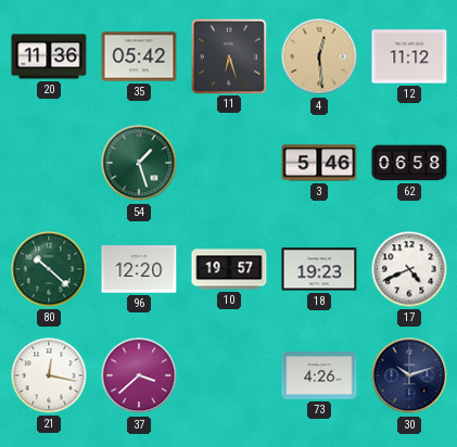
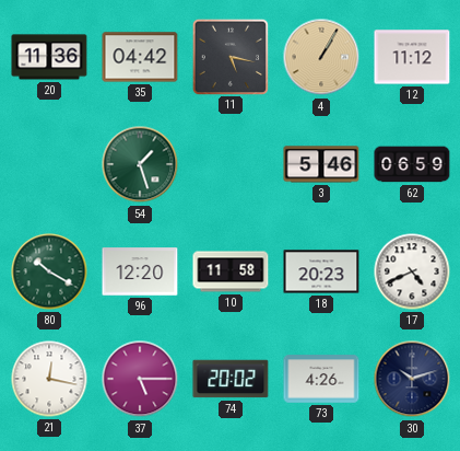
35: 05:42 -> 04:42 (140, 57)
11: 6:27 -> 5:17 (229, 56)
4: 12:29 -> 1:05 (321, 57)
62: 06:58 -> 06:59 (412, 164)
80: 10:22 -> 10:20 (49, 271)
10: 19:57 -> 11:58 (231, 271)
18: 19:23 -> 20:23 (321, 271)
37: 3:38 -> 5:15 (140, 379)
74: none -> 20:02 (231, 379)
